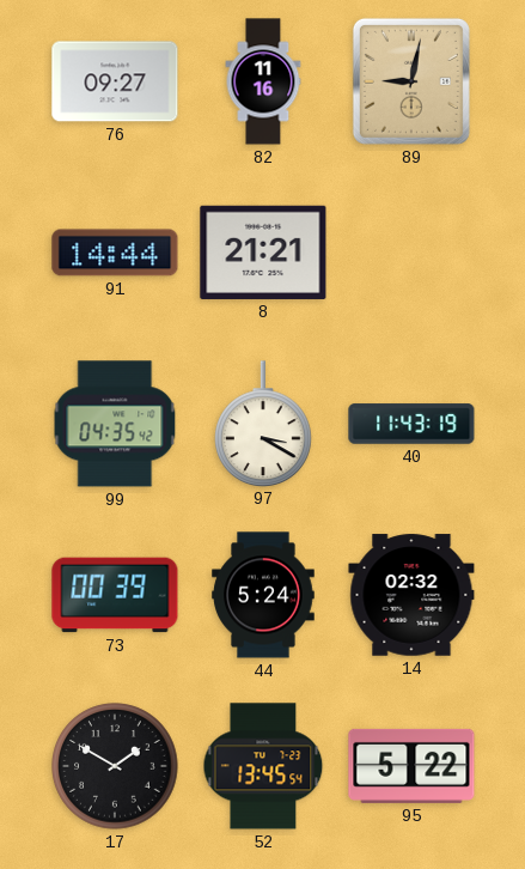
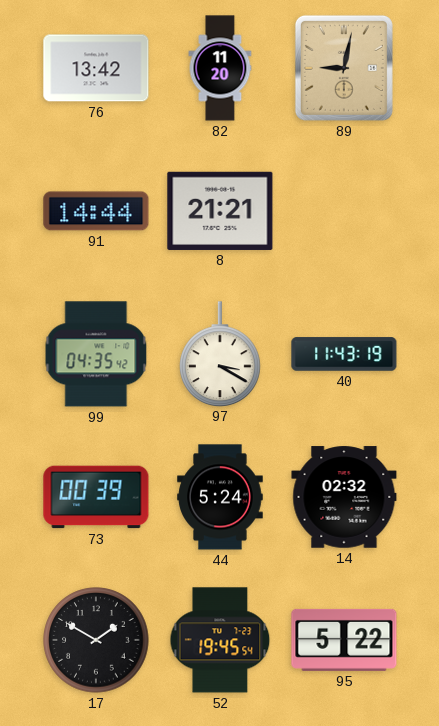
76: 09:27 -> 13:42 (96, 68)
82: 11:16 -> 11:20 (220, 68)
52: 13:45 -> 19:45 (220, 640)
